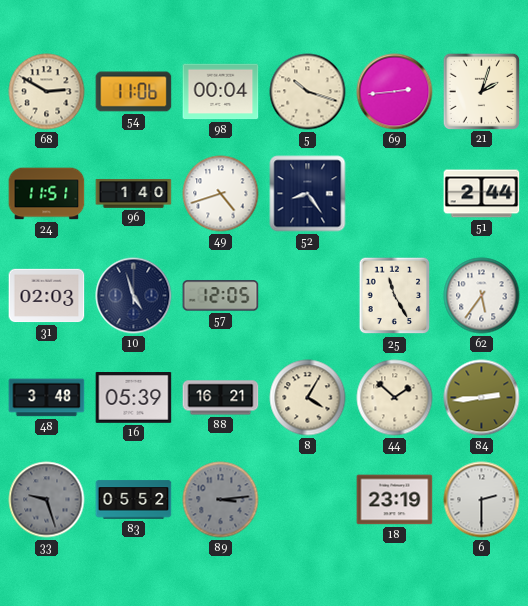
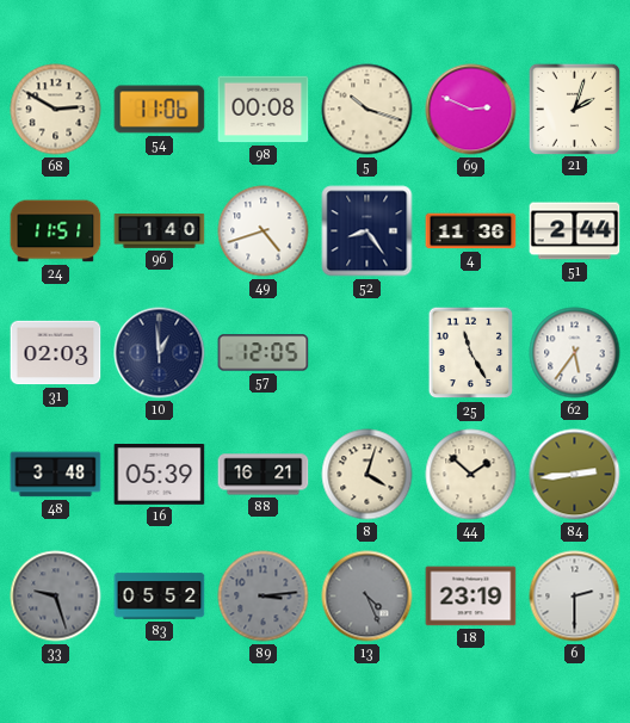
98: 00:04 -> 00:08 (264, 110)
69: 2:44 -> 2:49 (471, 110)
4: none -> 11:36 (471, 231)
10: 4:57 -> 12:59 (160, 353)
8: 4:05 -> 4:03 (367, 475)
13: none -> 4:26 (367, 597)
